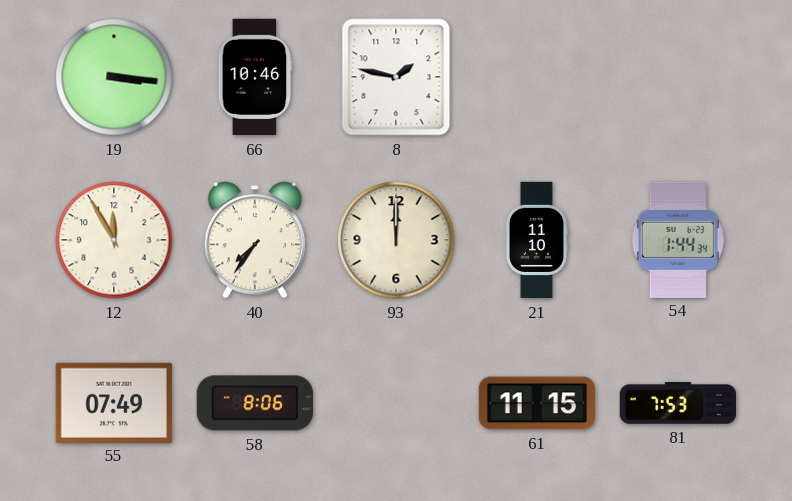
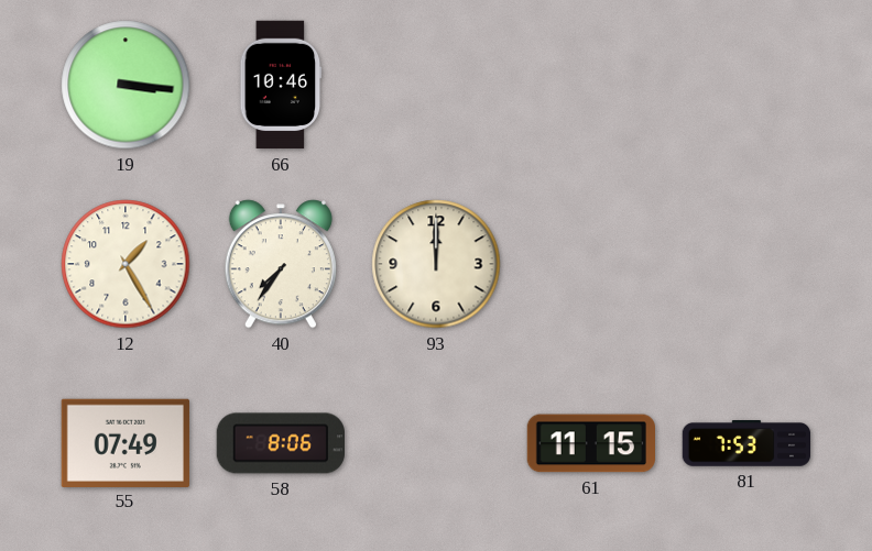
8: 1:47 -> none (396, 77)
12: 11:55 -> 1:25 (126, 264)
21: 11:10 -> none (536, 240)
54: 1:44 -> none (678, 239)
